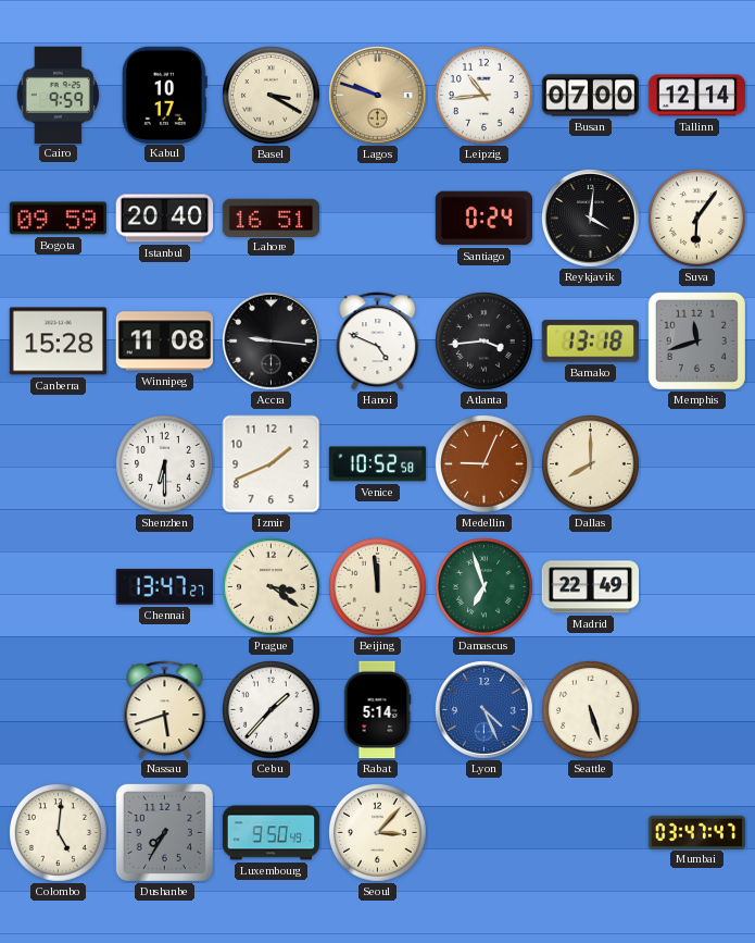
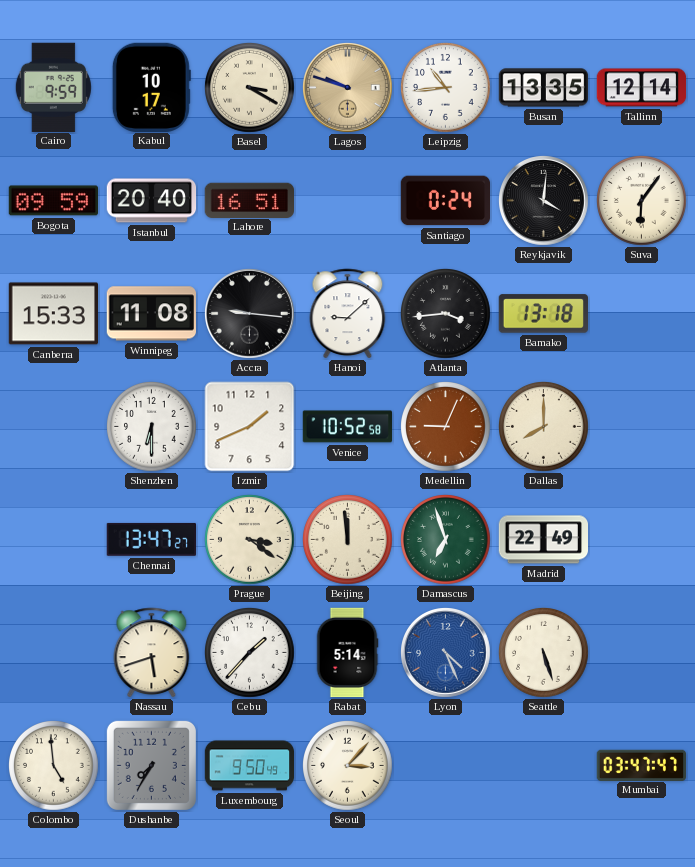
Busan: 07:00 -> 13:35 (544, 88)
Canberra: 15:28 -> 15:33 (53, 314)
Hanoi: 4:49 -> 9:08 (348, 314)
Memphis: 11:42 -> none (696, 340)
Colombo: 5:01 -> 4:59 (54, 766)
